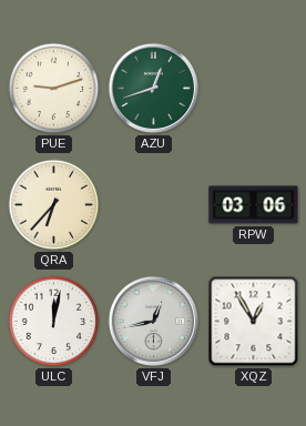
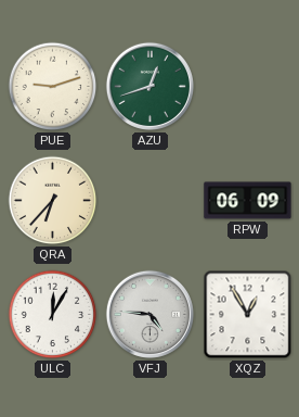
RPW: 03:06 -> 06:09 (248, 201)
ULC: 12:02 -> 12:05 (53, 315)
VFJ: 12:43 -> 4:46 (149, 314)
